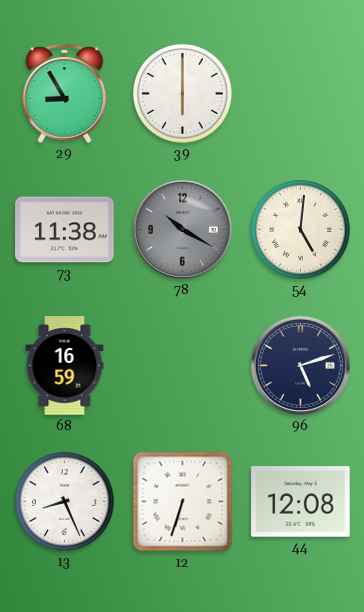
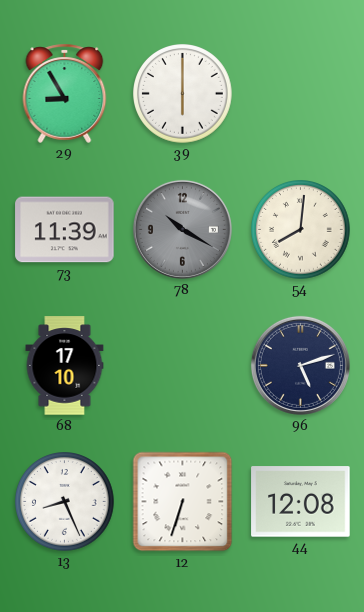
73: 11:38 -> 11:39 (65, 230)
54: 5:01 -> 8:01 (301, 230)
68: 16:59 -> 17:10 (65, 366)
